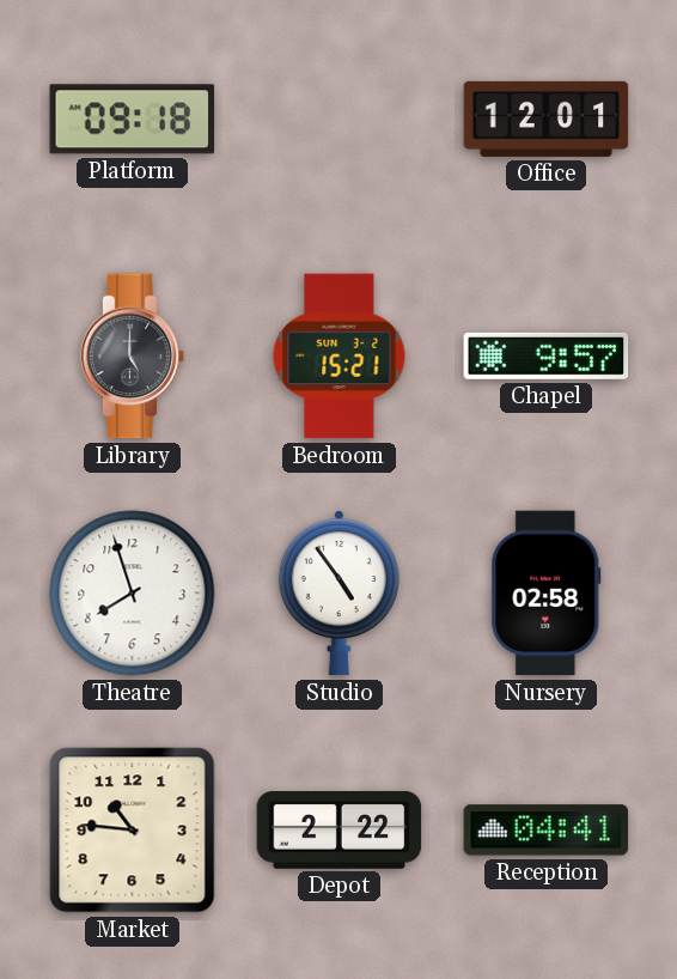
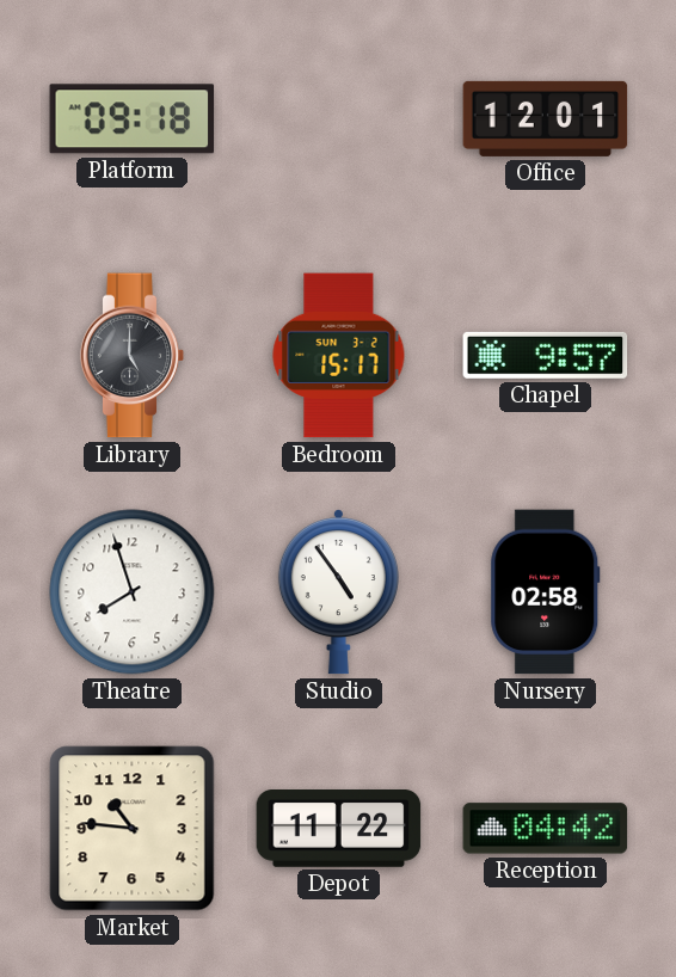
Bedroom: 15:21 -> 15:17 (339, 356)
Depot: 2:22 -> 11:22 (339, 829)
Reception: 04:41 -> 04:42 (546, 829)
